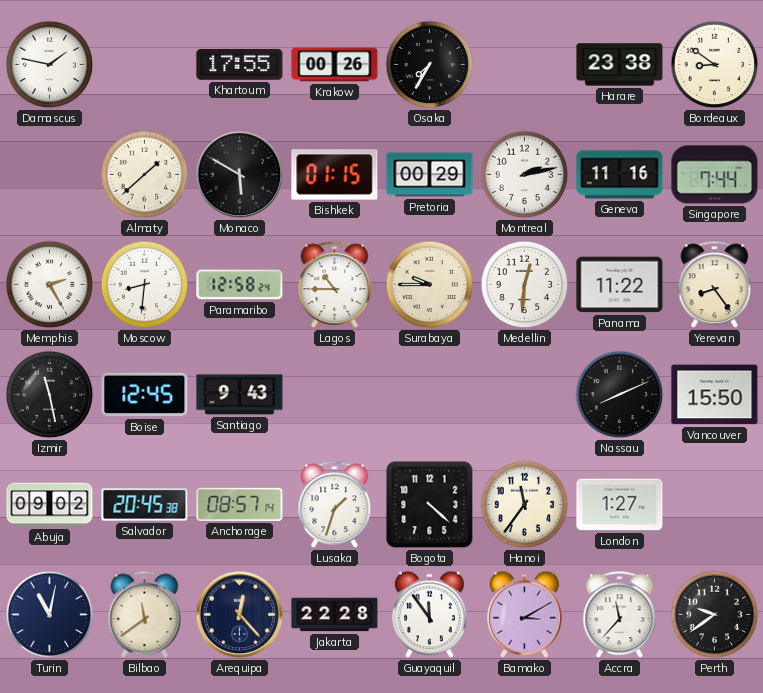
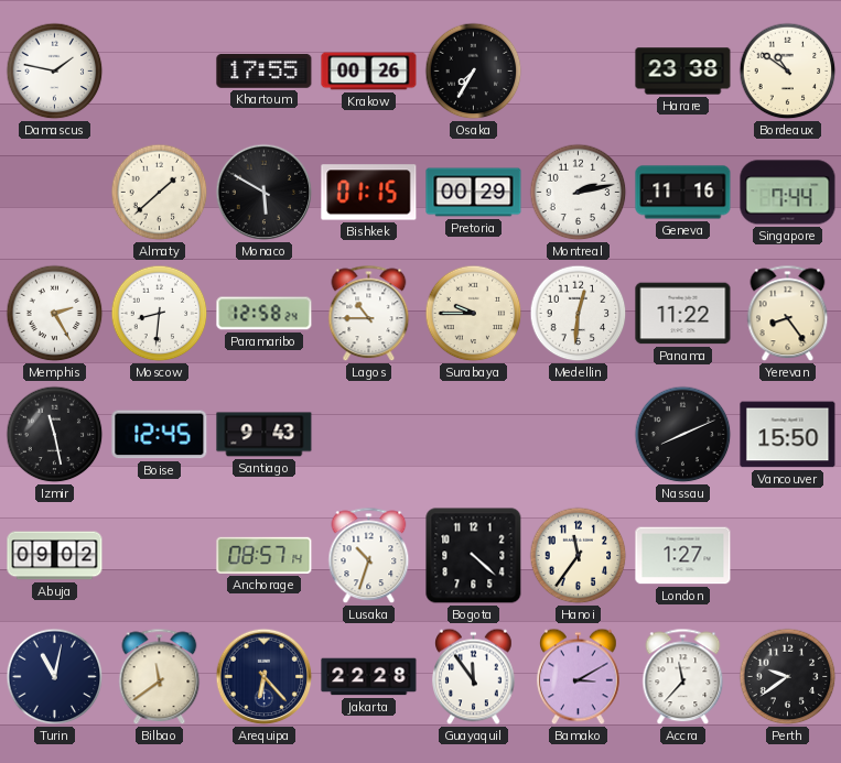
Bordeaux: 8:51 -> 10:51 (788, 72)
Salvador: 20:45 -> none (145, 505)
Lusaka: 1:33 -> 10:33 (369, 556)
Arequipa: 12:23 -> 6:23 (265, 677)
